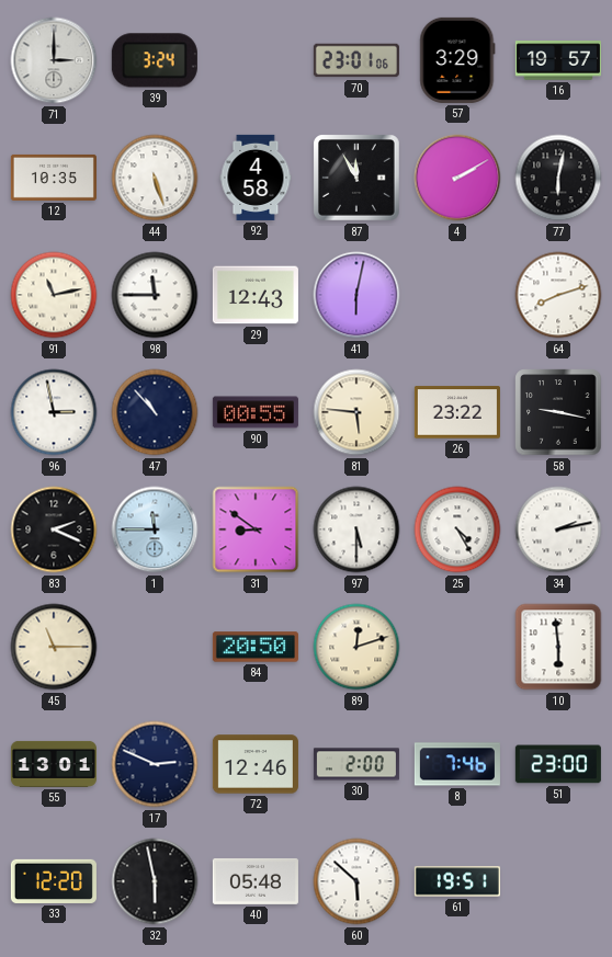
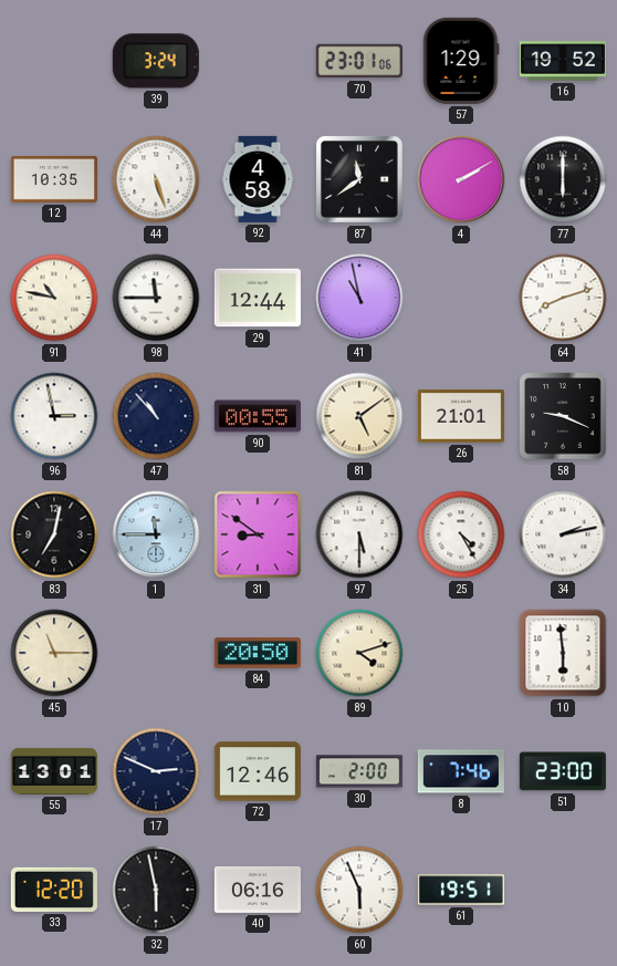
71: 3:00 -> none (54, 60)
57: 3:29 -> 1:29 (461, 61)
16: 19:57 -> 19:52 (563, 61)
87: 11:55 -> 11:39 (360, 180)
77: 6:02 -> 6:00 (563, 179)
91: 11:13 -> 10:47 (54, 298)
29: 12:43 -> 12:44 (258, 298)
41: 6:02 -> 10:58 (359, 298)
81: 5:46 -> 5:09 (359, 416)
26: 23:22 -> 21:01 (461, 416)
58: 9:17 -> 9:19 (563, 416)
83: 2:19 -> 7:02 (54, 534)
89: 12:12 -> 4:12 (359, 653)
40: 05:48 -> 06:16 (258, 890)
60: 5:52 -> 5:56 (359, 890)
